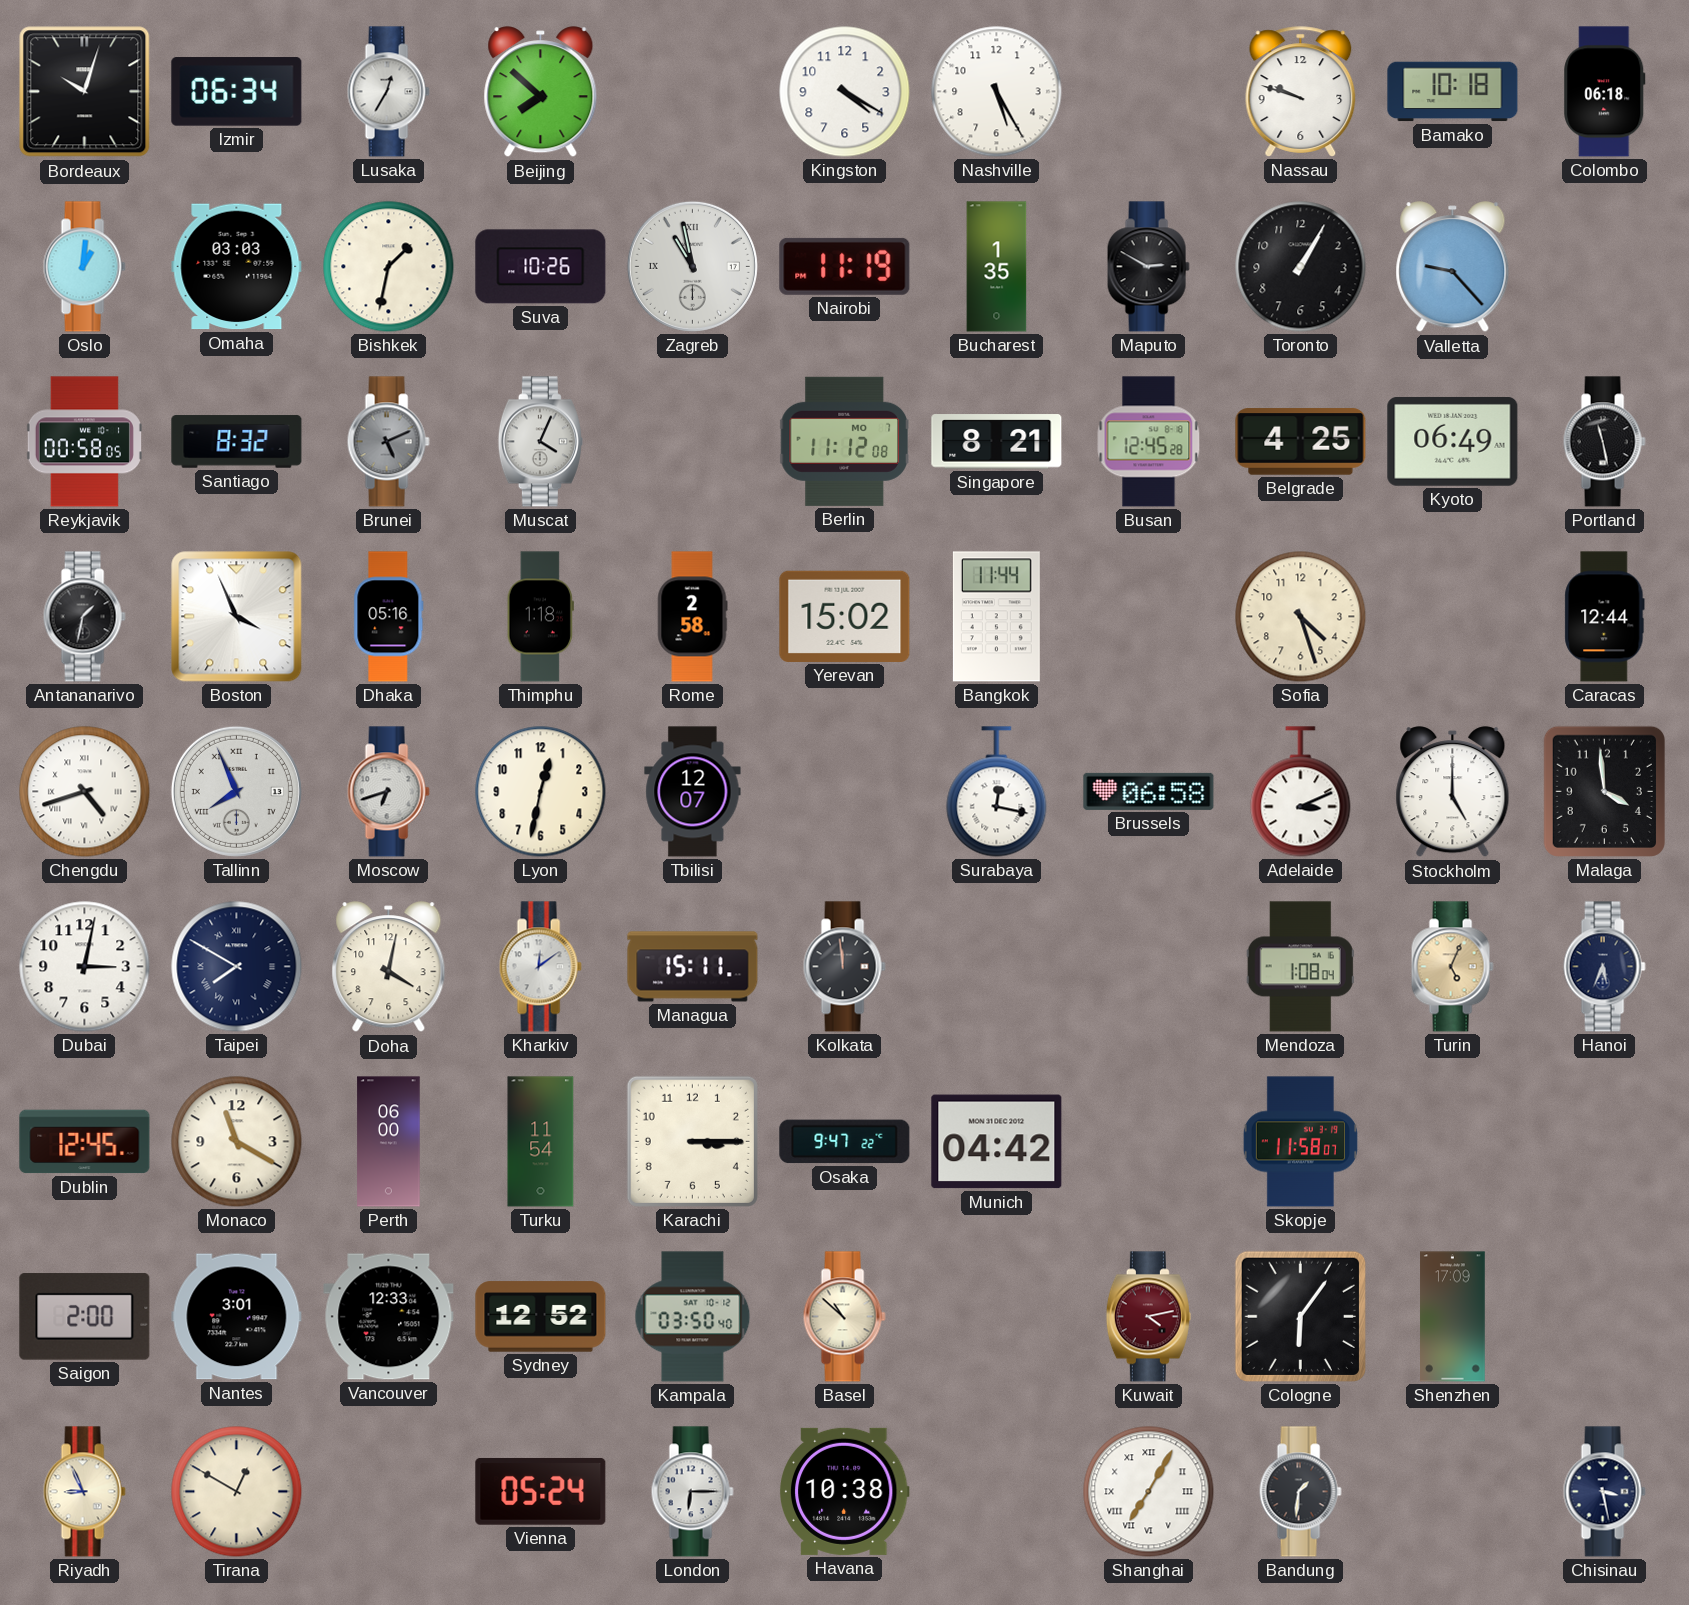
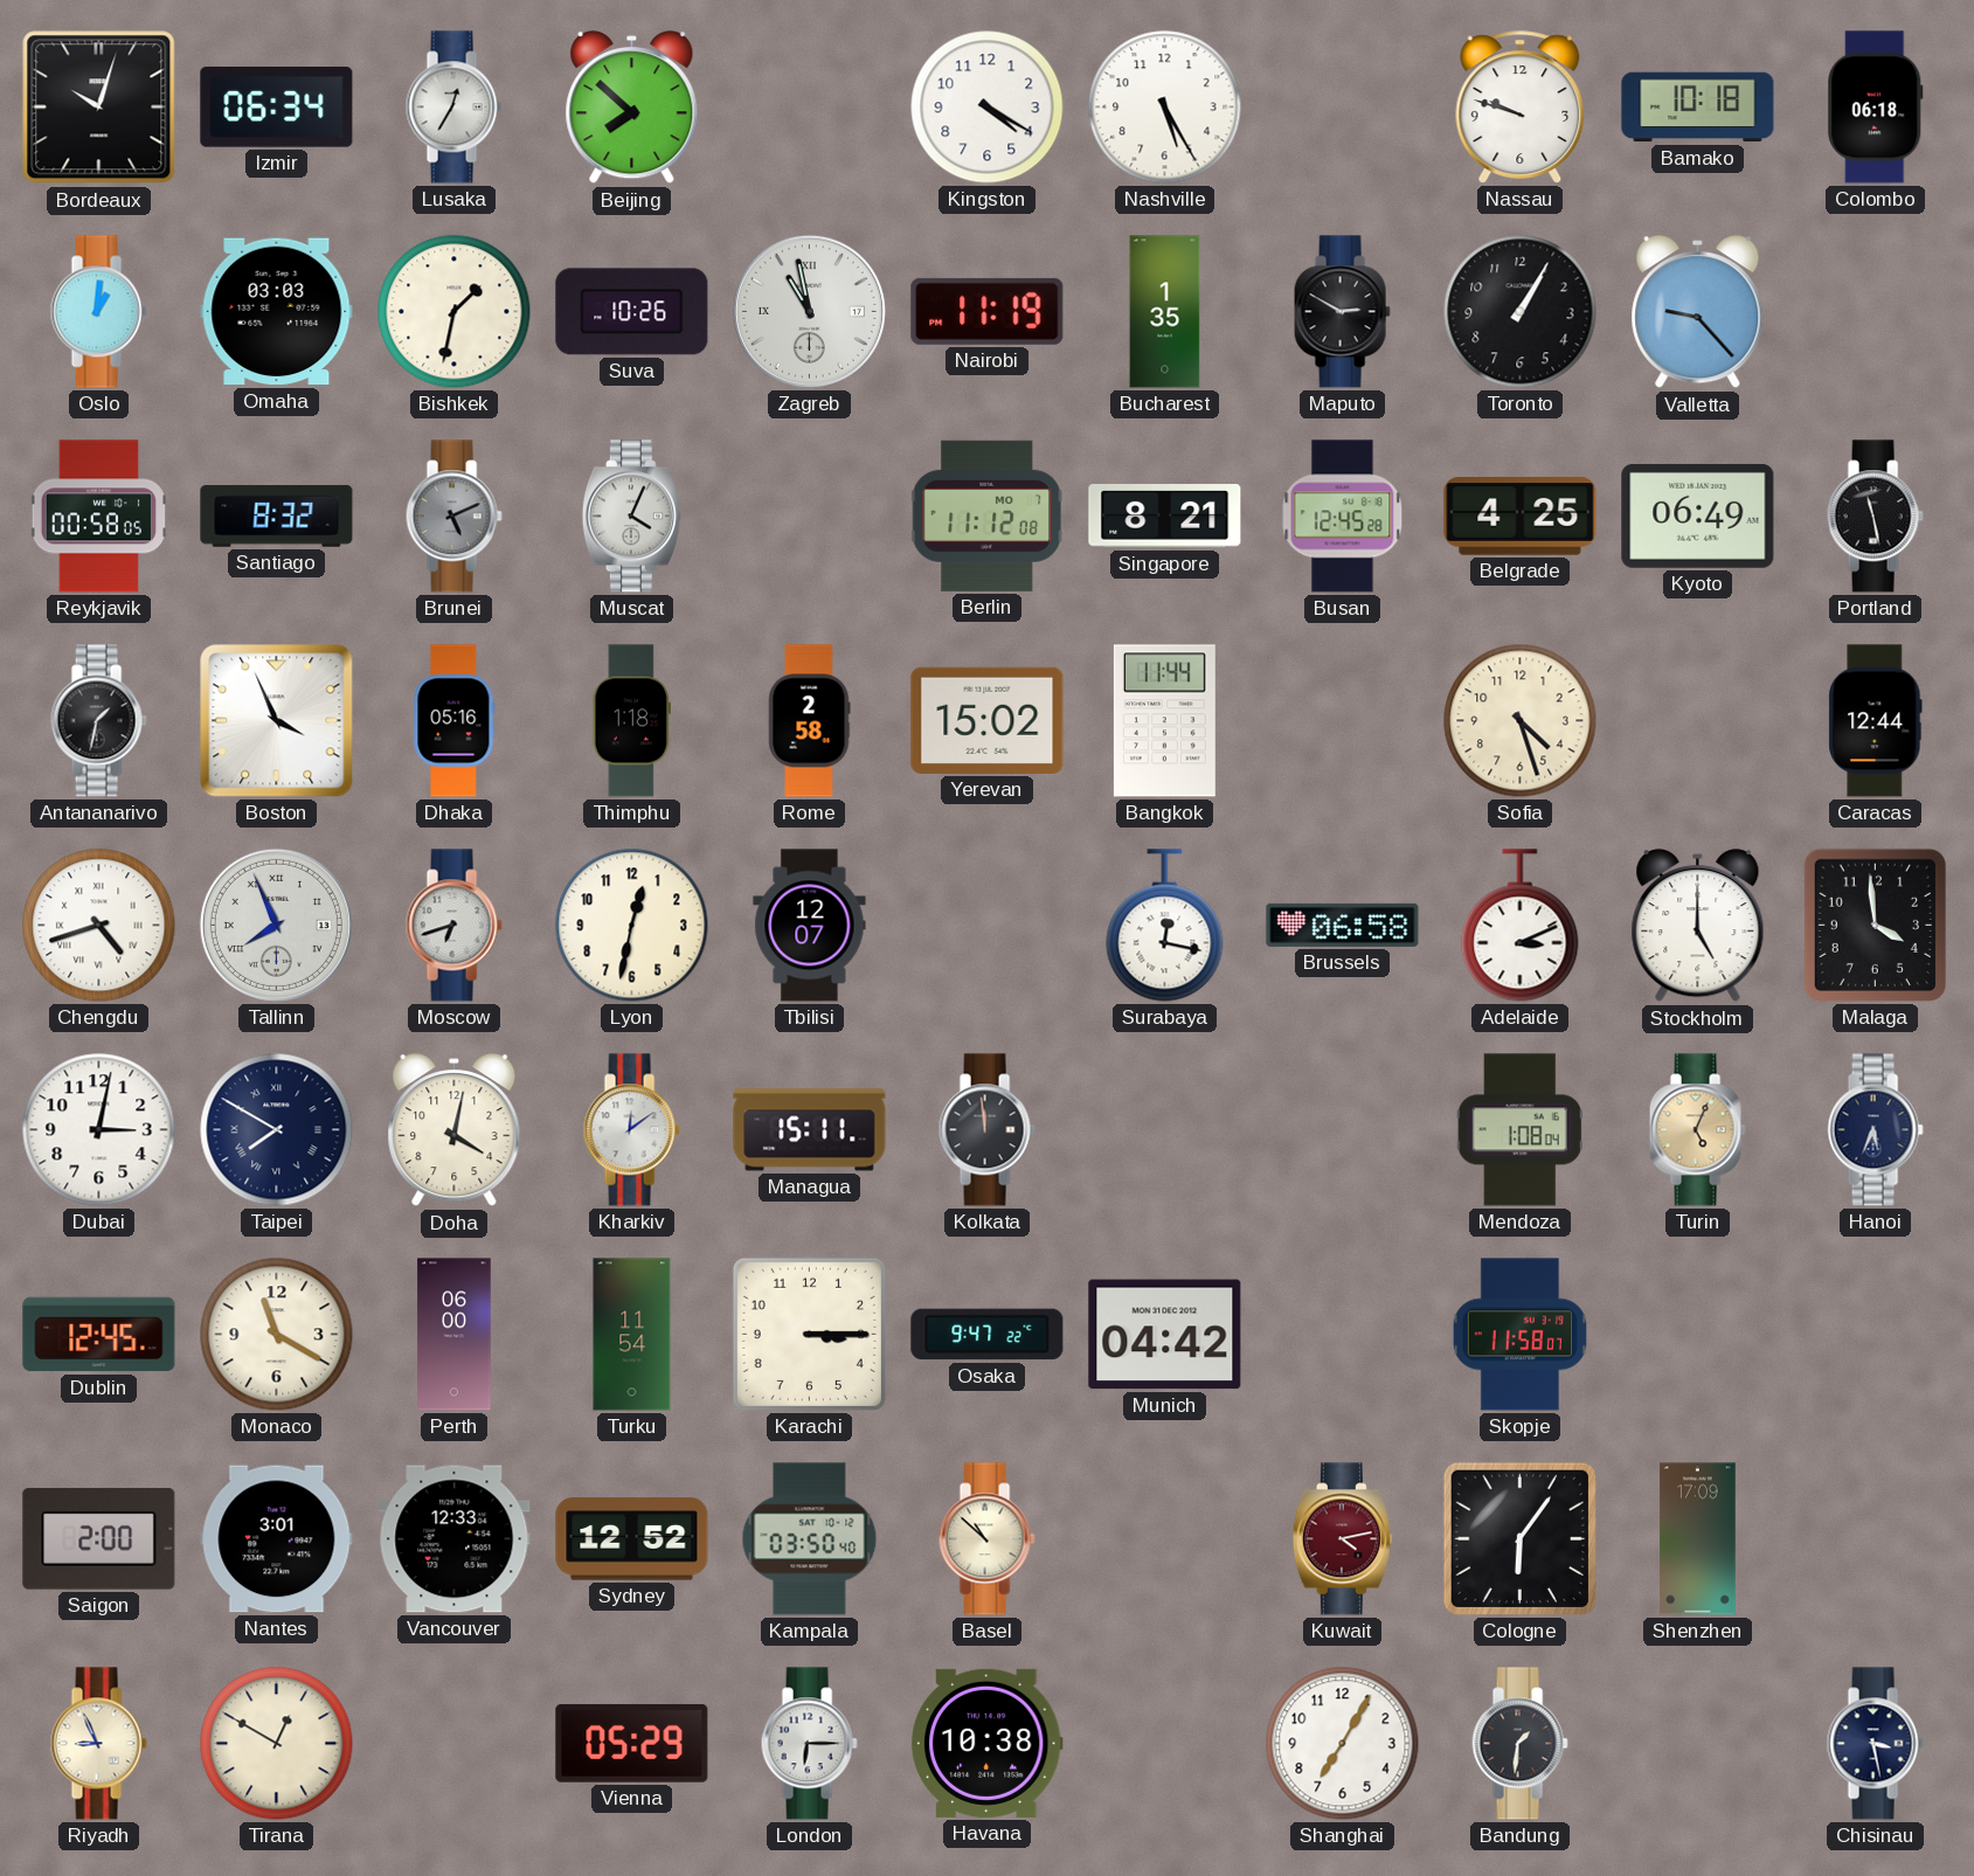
Vienna: 05:24 -> 05:29 (632, 1743)
Shanghai numerals: Roman -> Arabic (1343, 1744)
